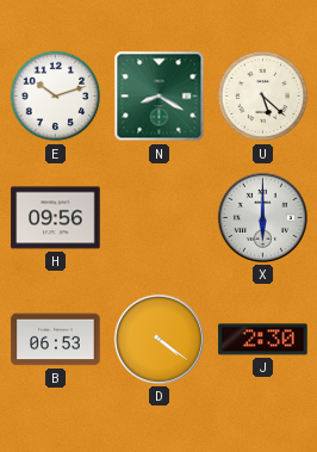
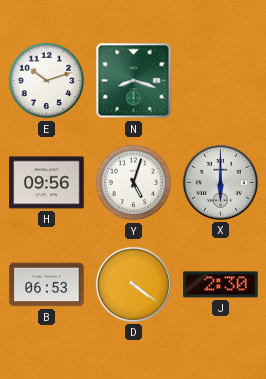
N: 8:20 -> 8:18 (134, 81)
U: 5:22 -> none (263, 97)
Y: none -> 5:03 (134, 183)
